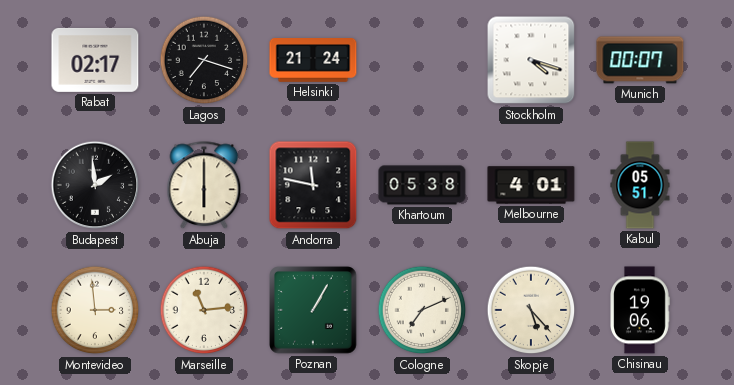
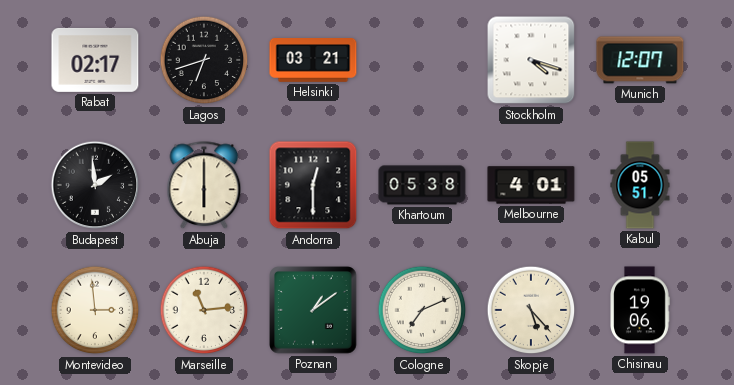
Lagos: 7:18 -> 6:42 (204, 60)
Helsinki: 21:24 -> 03:21 (313, 61)
Munich: 00:07 -> 12:07 (640, 60)
Andorra: 11:47 -> 12:30 (313, 185)
Poznan: 1:05 -> 1:09 (314, 311)
